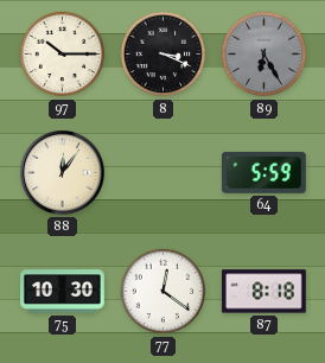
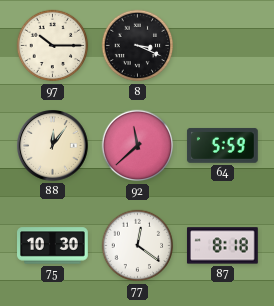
89: 6:25 -> none (265, 55)
92: none -> 11:38 (138, 146)
